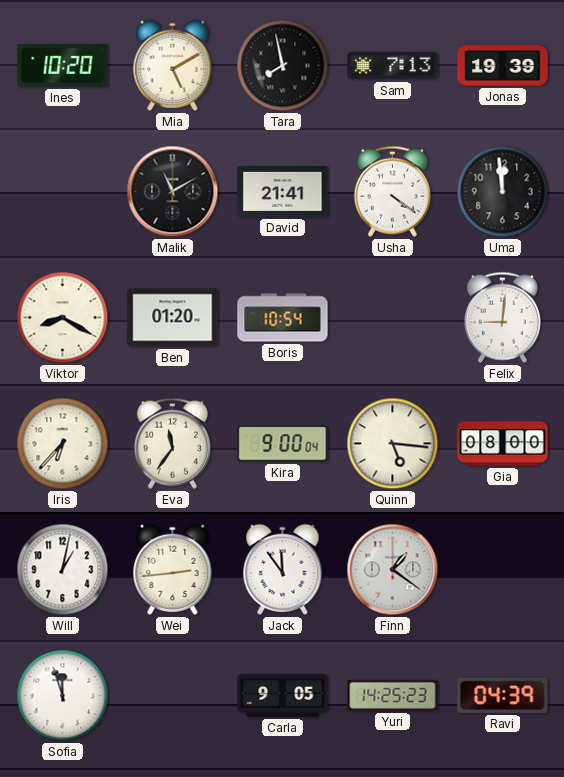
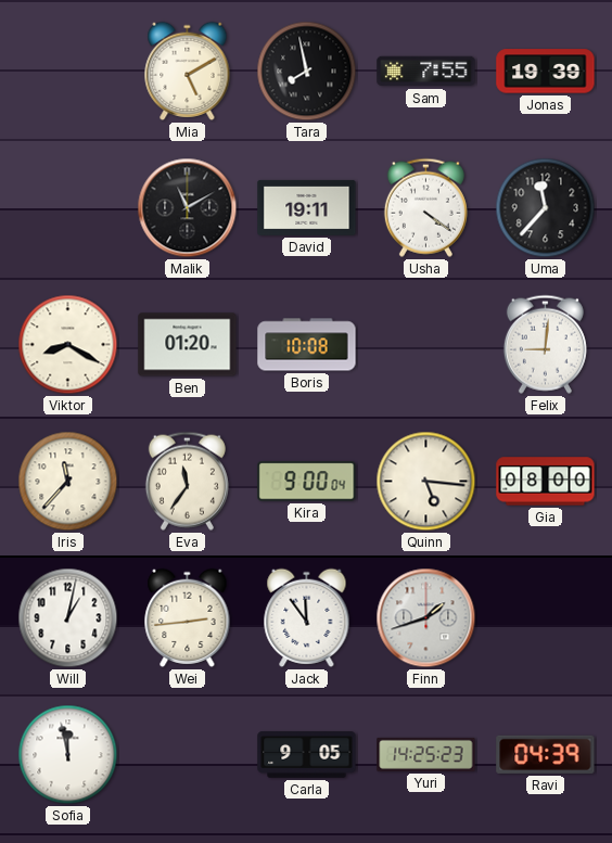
Ines: 10:20 -> none (63, 65)
Sam: 7:13 -> 7:55 (426, 72)
David: 21:41 -> 19:11 (307, 207)
Uma: 11:59 -> 11:37 (546, 208)
Boris: 10:54 -> 10:08 (307, 345)
Iris: 6:37 -> 11:37 (68, 482)
Finn: 1:21 -> 1:42 (426, 618)
Sofia: 11:57 -> 11:58 (68, 755)
